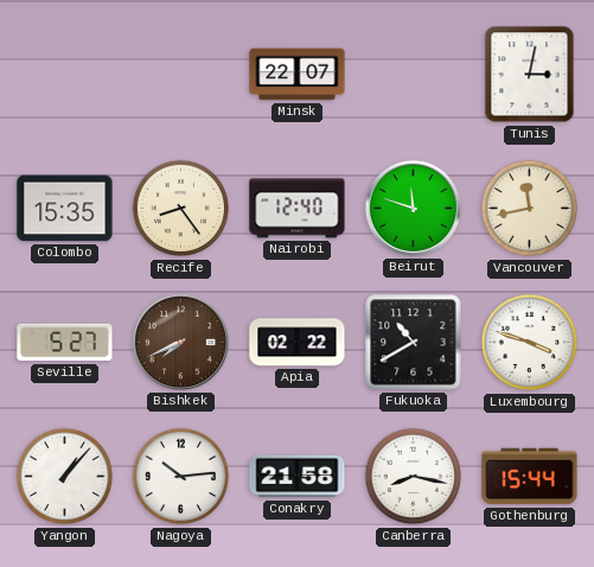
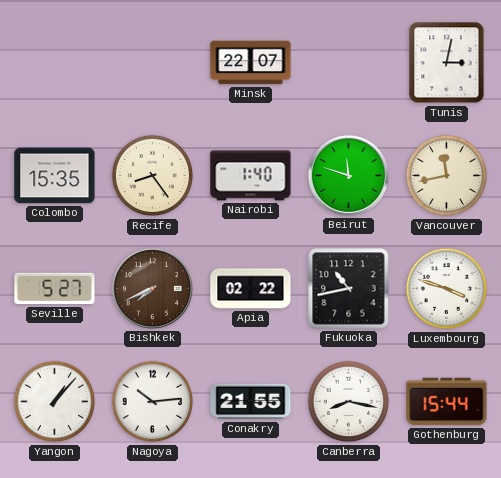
Nairobi: 12:40 -> 1:40 (251, 176)
Fukuoka: 10:40 -> 10:43 (349, 289)
Conakry: 21:58 -> 21:55 (251, 402)
